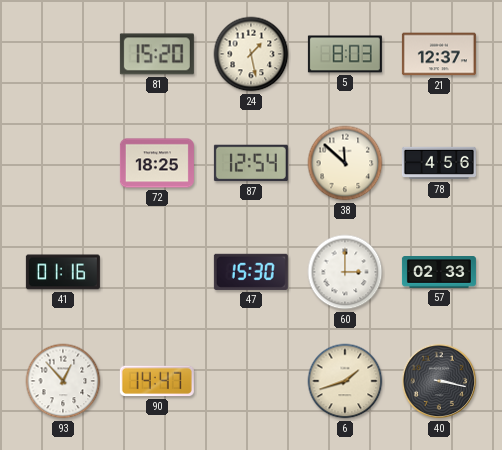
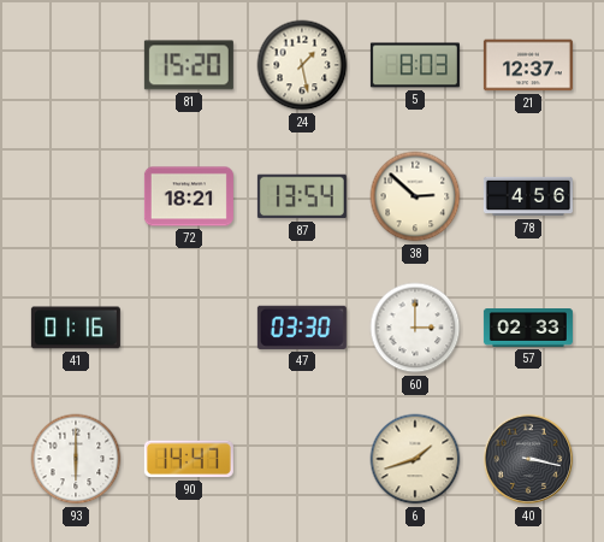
72: 18:25 -> 18:21 (189, 196)
87: 12:54 -> 13:54 (302, 196)
38: 11:52 -> 2:52 (415, 196)
47: 15:30 -> 03:30 (302, 328)
93: 12:53 -> 6:00 (76, 459)
